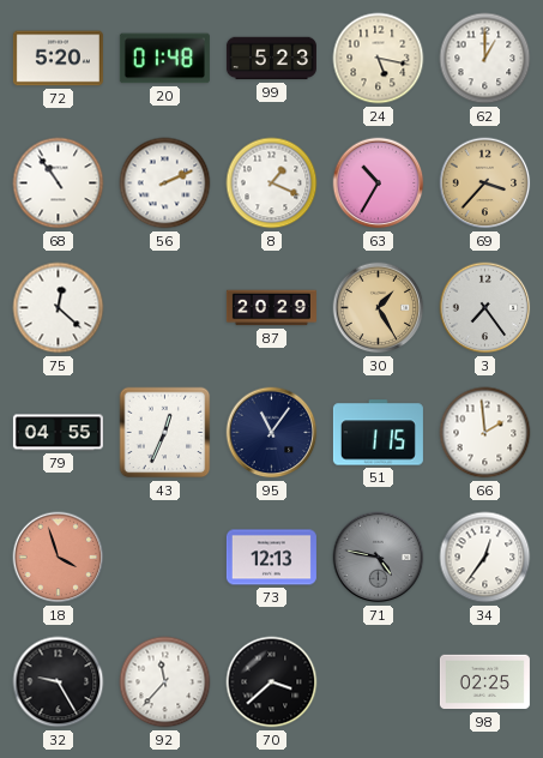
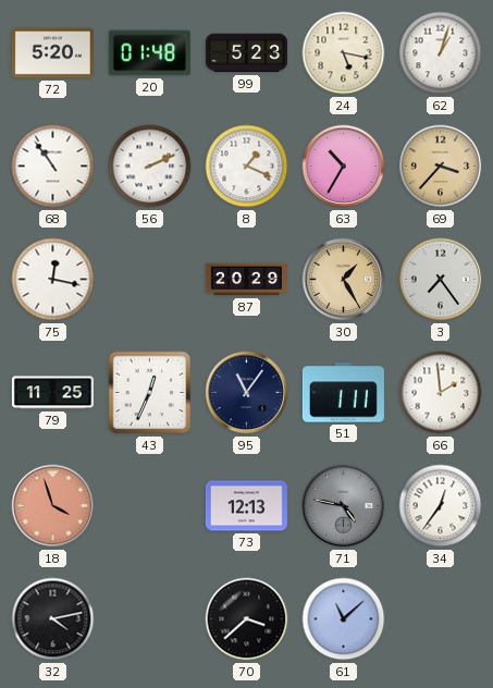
62: 1:00 -> 1:03 (441, 53)
75: 12:22 -> 12:17 (53, 280)
79: 04:55 -> 11:25 (52, 393)
51: 1:15 -> 1:11 (343, 393)
32: 9:25 -> 4:13 (53, 619)
92: 11:37 -> none (165, 682)
61: none -> 11:08 (344, 619)
98: 02:25 -> none (484, 682)
